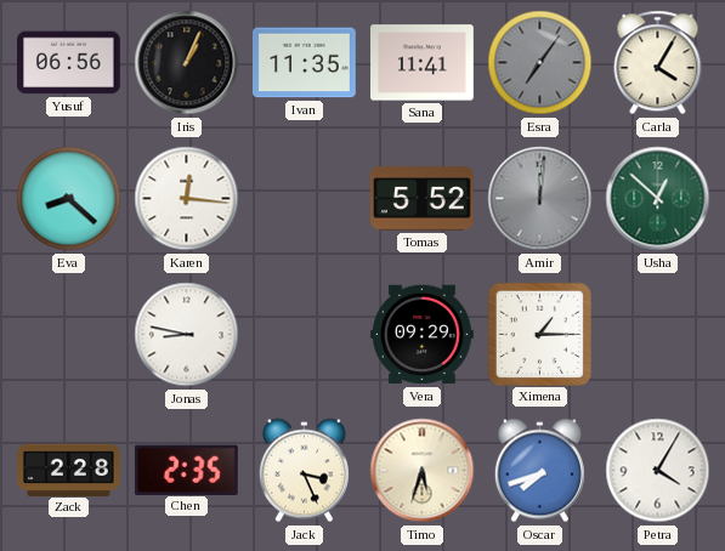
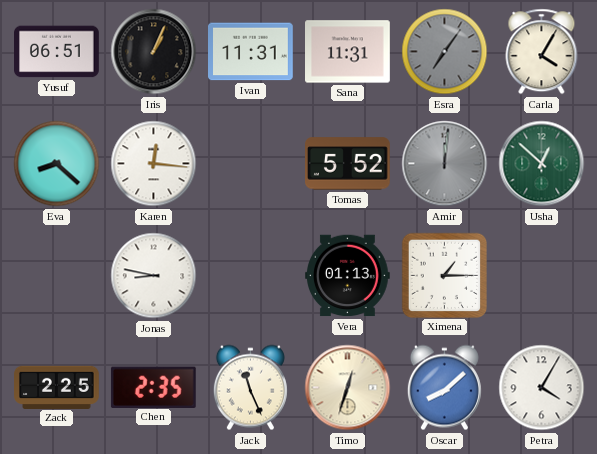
Yusuf: 06:56 -> 06:51 (57, 52)
Ivan: 11:35 -> 11:31 (251, 52)
Sana: 11:41 -> 11:31 (348, 52)
Vera: 09:29 -> 01:13 (348, 276)
Zack: 2:28 -> 2:25 (57, 387)
Jack: 3:26 -> 11:26 (250, 388)
Timo: 5:33 -> 12:33 (348, 388)
Oscar: 7:42 -> 8:08 (444, 388)
